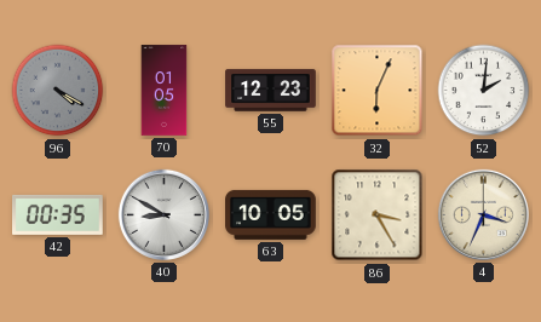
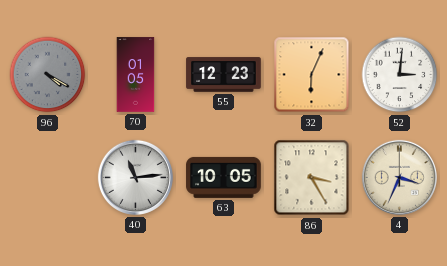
52: 2:01 -> 3:01 (400, 75)
42: 00:35 -> none (58, 214)
40: 8:50 -> 11:14 (135, 177)
